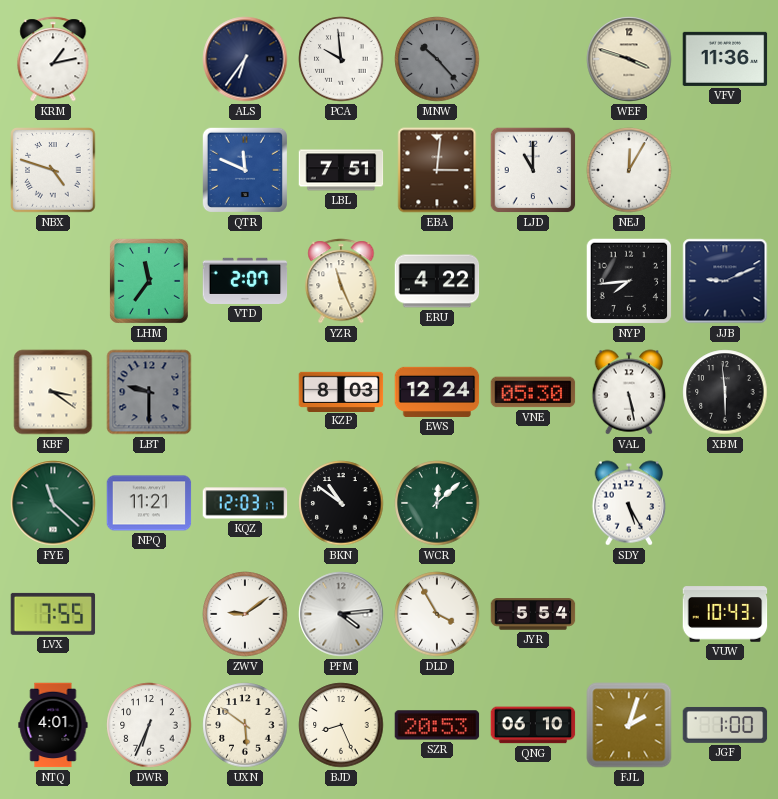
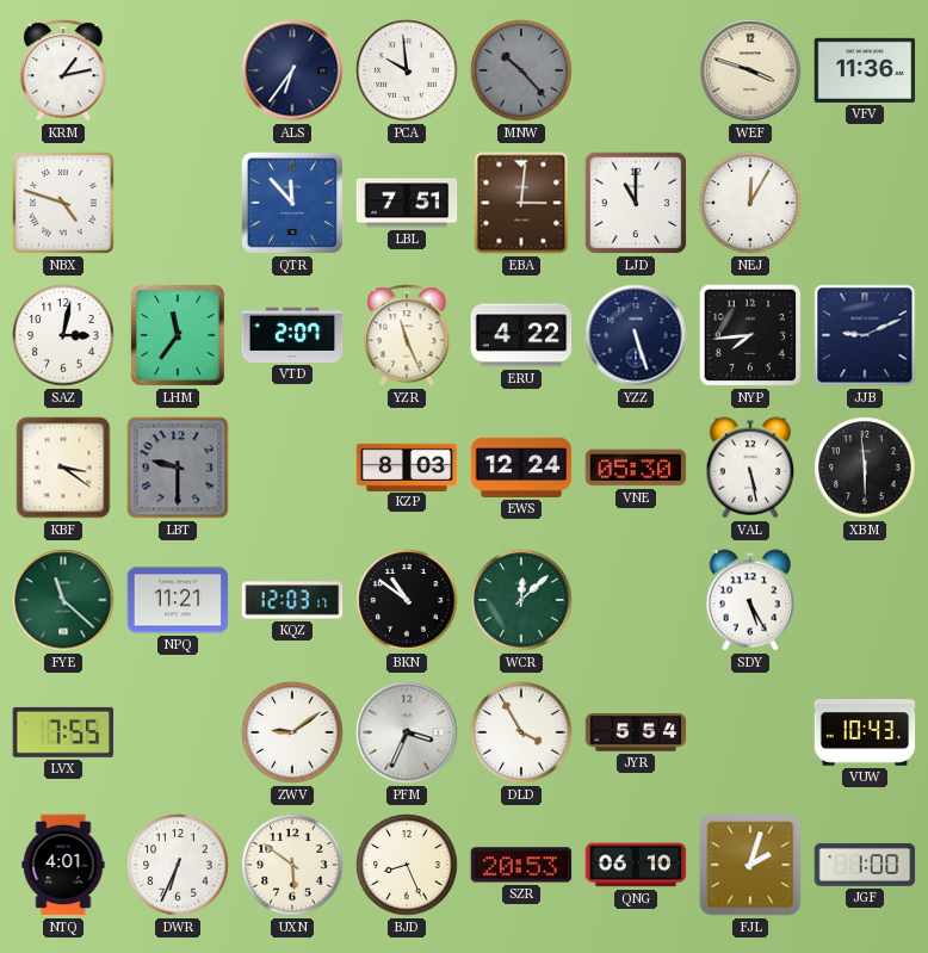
QTR: 11:49 -> 11:53 (292, 203)
SAZ: none -> 3:02 (63, 335)
YZZ: none -> 5:27 (636, 335)
PFM: 4:14 -> 3:34 (407, 732)
